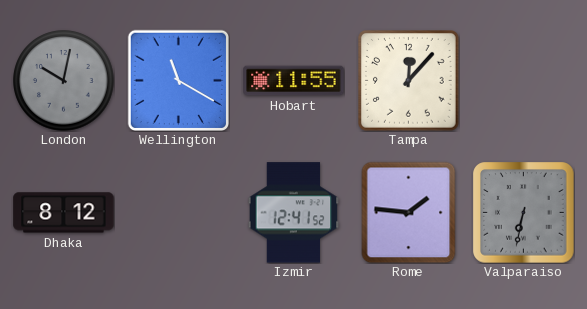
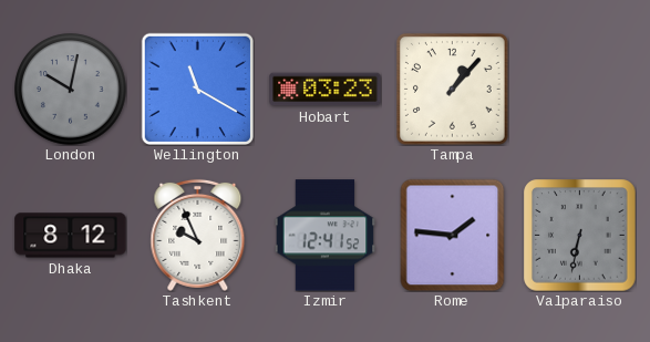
Hobart: 11:55 -> 03:23 (326, 90)
Tampa: 12:07 -> 1:07 (453, 90)
Tashkent: none -> 9:56 (198, 235)
